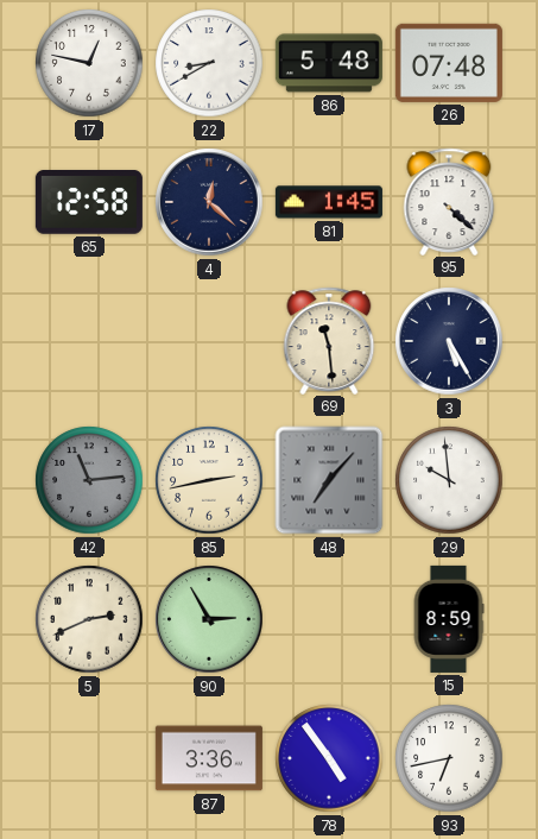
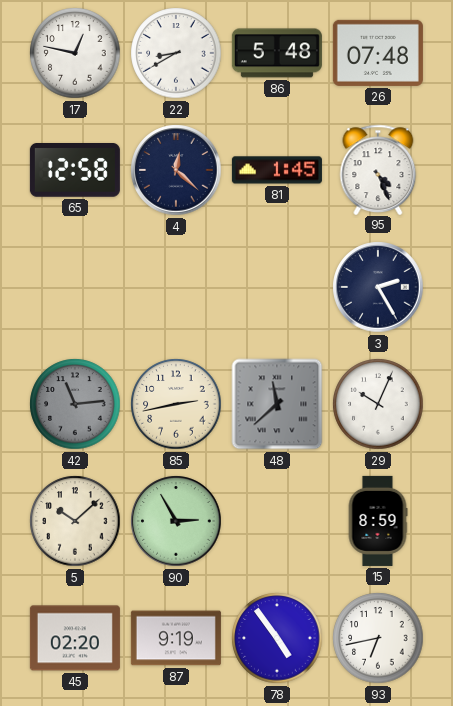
95: 4:22 -> 4:26 (378, 169)
69: 11:29 -> none (329, 340)
3: 5:25 -> 2:25 (378, 287)
48: 7:07 -> 11:38 (277, 404)
29: 9:59 -> 10:04 (378, 404)
5: 2:41 -> 10:08 (75, 521)
45: none -> 02:20 (75, 638)
87: 3:36 -> 9:19 (176, 638)
